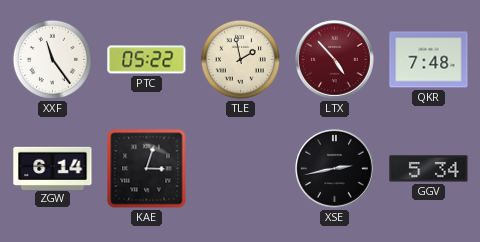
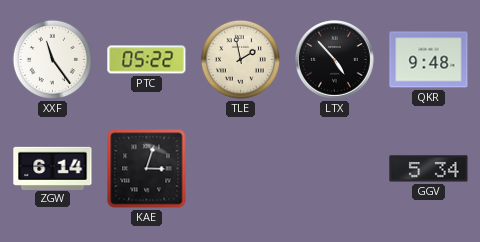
LTX dial: burgundy -> black (335, 60)
QKR: 7:48 -> 9:48 (429, 60)
XSE: 2:43 -> none (335, 169)
